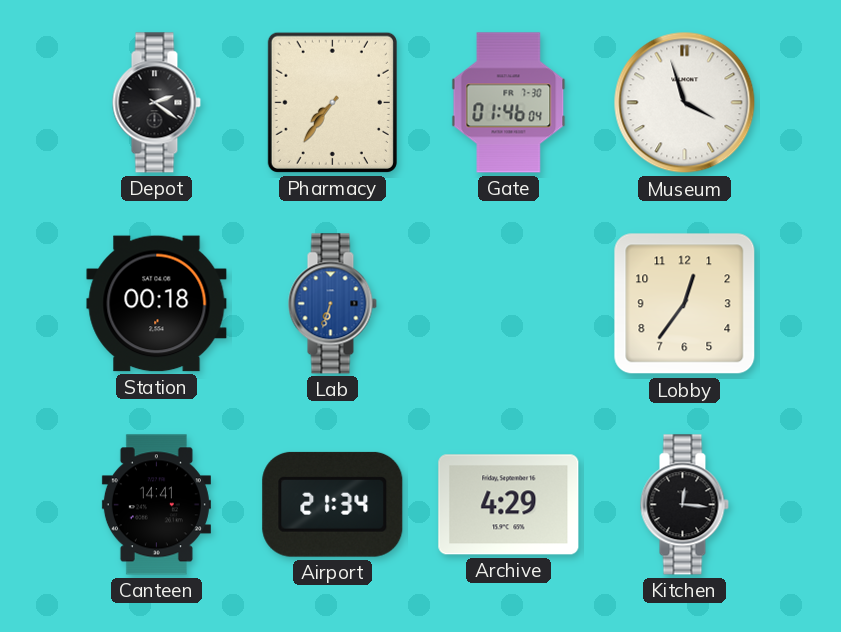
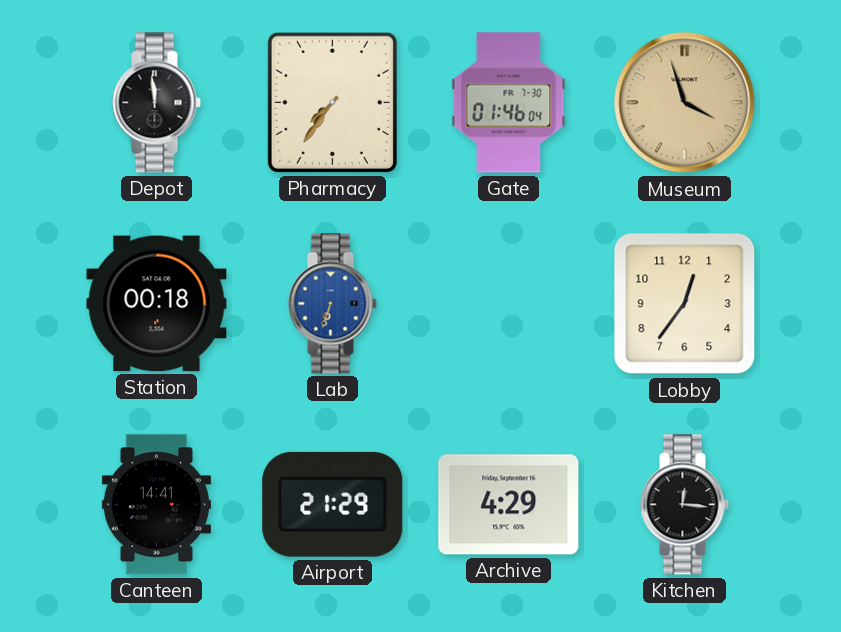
Depot: 2:21 -> 11:59 (156, 103)
Museum dial: white -> champagne (685, 103)
Airport: 21:34 -> 21:29 (333, 504)
